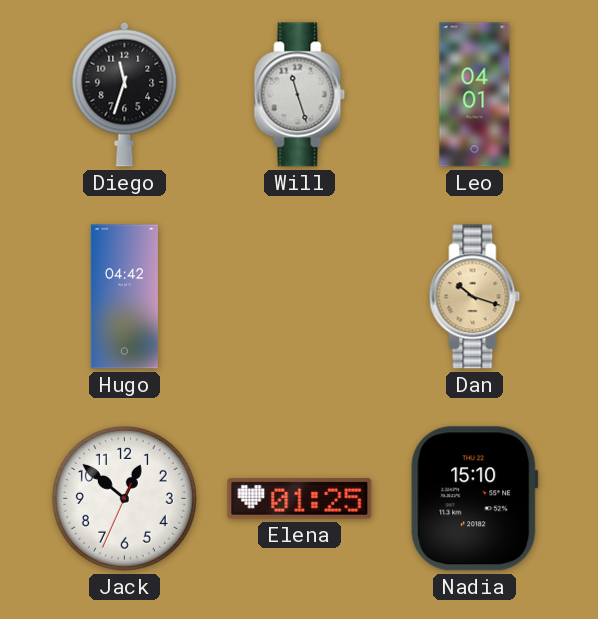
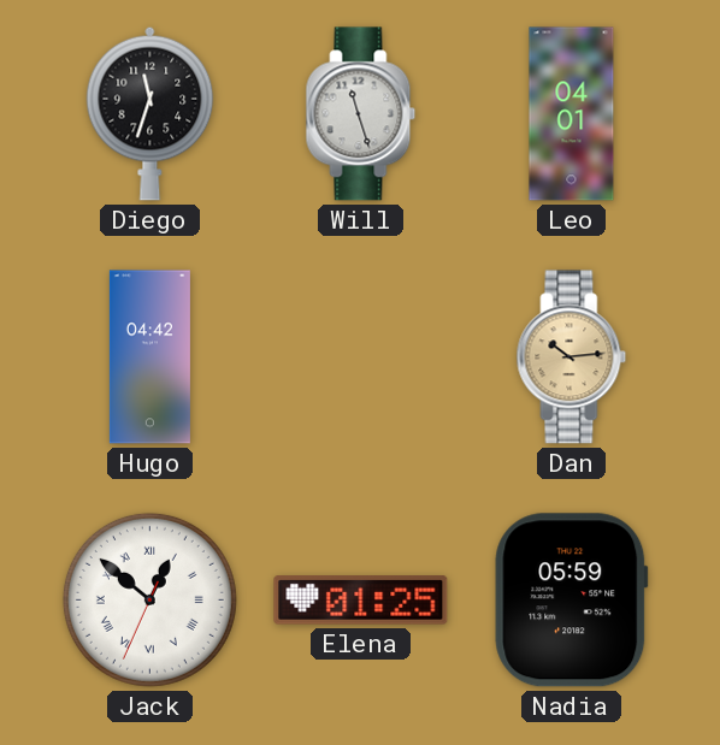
Dan: 10:18 -> 10:14 (572, 357)
Jack numerals: Arabic -> Roman (149, 599)
Nadia: 15:10 -> 05:59 (572, 601)
